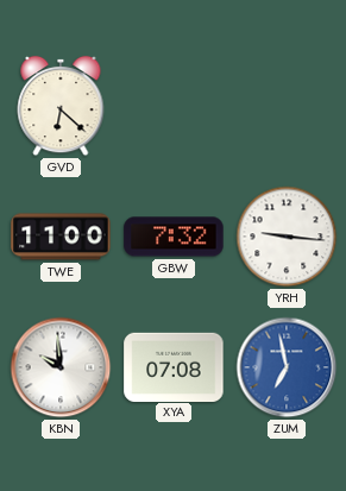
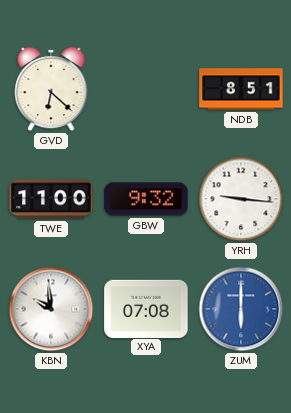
NDB: none -> 8:51 (241, 89)
GBW: 7:32 -> 9:32 (146, 199)
ZUM: 6:58 -> 6:00 (241, 309)
